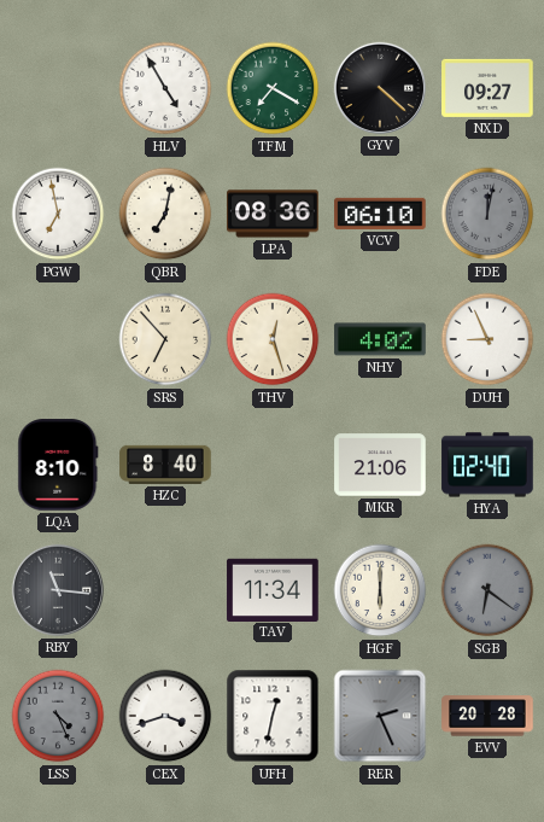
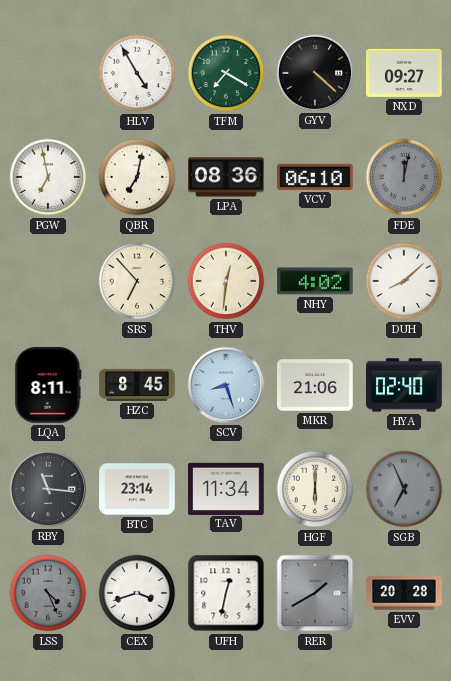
THV: 12:27 -> 12:31 (226, 281)
DUH: 8:56 -> 8:08 (404, 281)
LQA: 8:10 -> 8:11 (48, 385)
HZC: 8:40 -> 8:45 (137, 385)
SCV: none -> 8:27 (226, 385)
BTC: none -> 23:14 (137, 489)
SGB: 6:21 -> 6:56 (404, 489)
RER: 2:26 -> 1:40 (315, 593)
